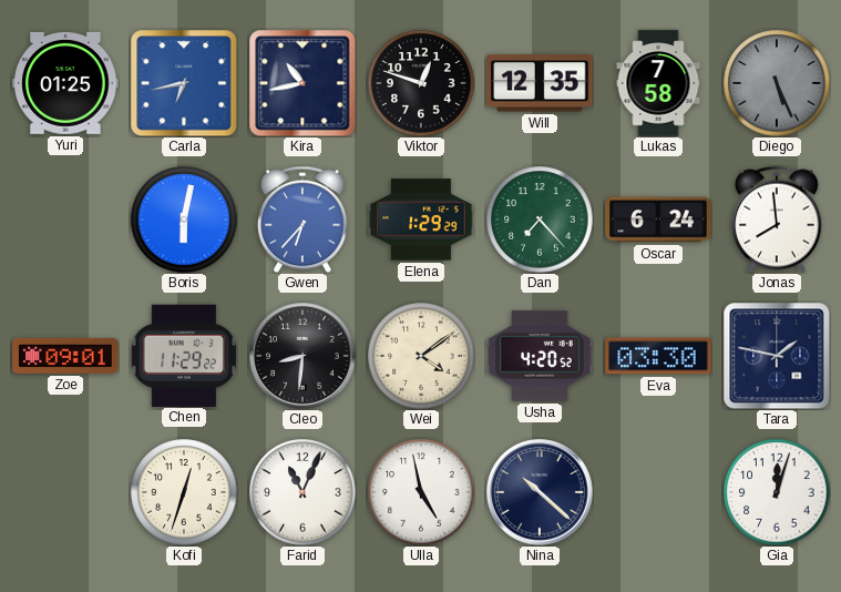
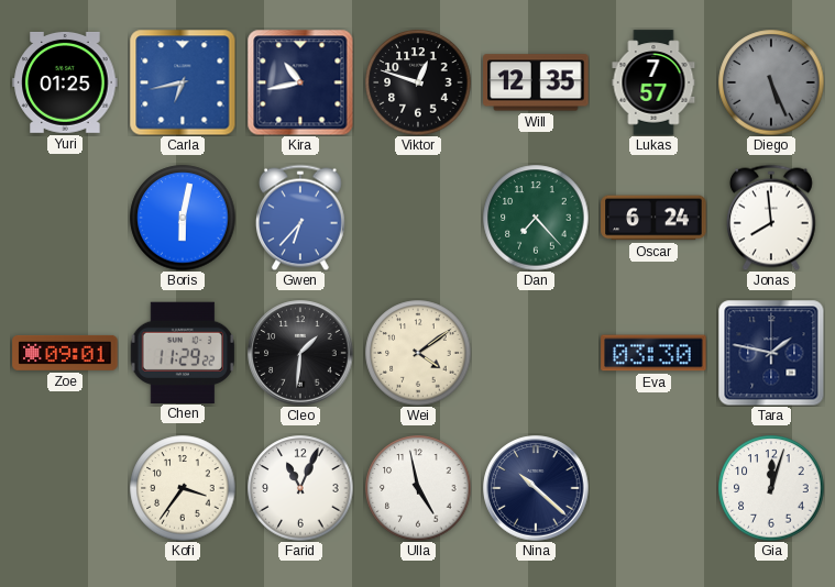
Lukas: 7:58 -> 7:57 (653, 82)
Elena: 1:29 -> none (421, 220)
Cleo: 8:31 -> 1:31 (300, 353)
Usha: 4:20 -> none (540, 356)
Kofi: 12:33 -> 3:36 (183, 488)
